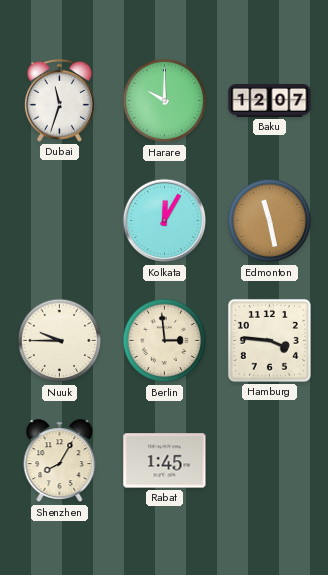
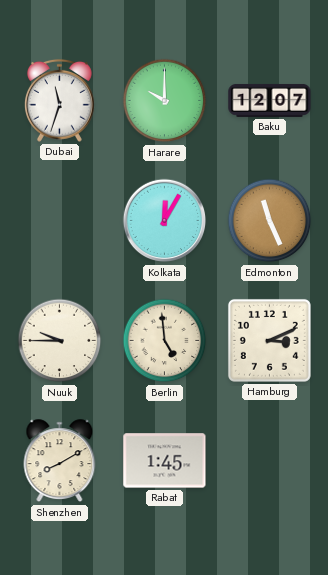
Edmonton: 11:28 -> 11:26 (270, 221)
Berlin: 2:59 -> 4:59 (165, 341)
Hamburg: 3:46 -> 3:11 (269, 340)
Shenzhen: 8:05 -> 8:10 (60, 461)
